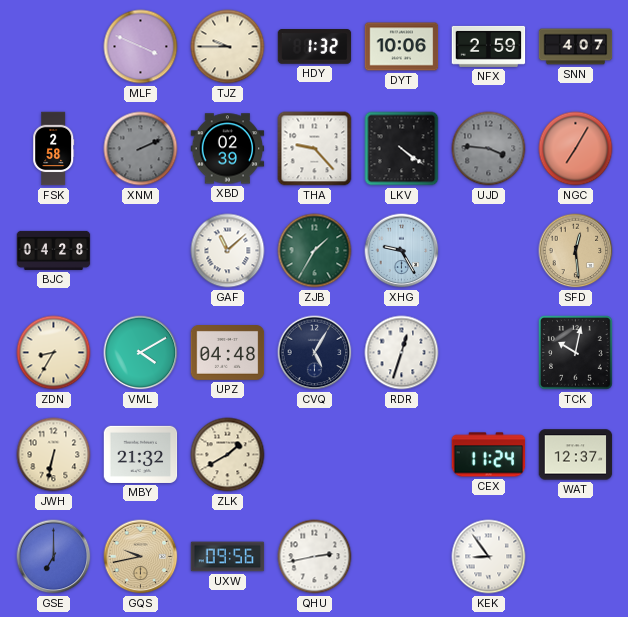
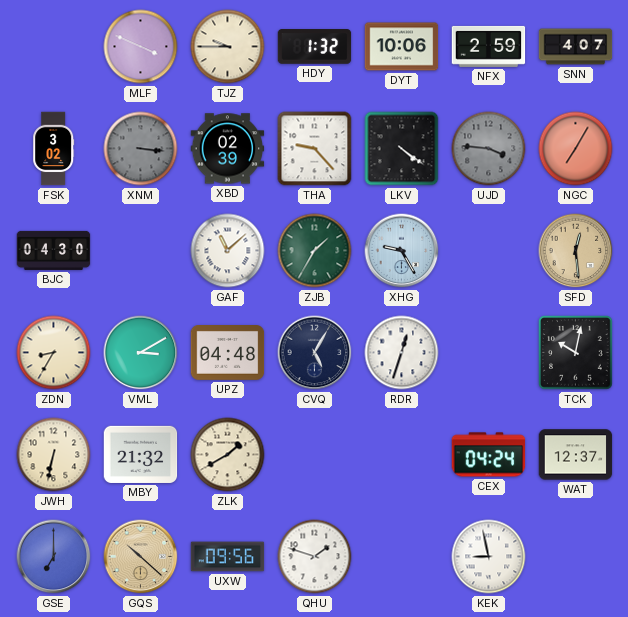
FSK: 2:58 -> 3:02 (54, 149)
XNM: 2:11 -> 3:16 (141, 149)
BJC: 04:28 -> 04:30 (54, 250)
VML: 4:10 -> 3:10 (141, 353)
CEX: 11:24 -> 04:24 (489, 455)
GQS: 9:43 -> 10:22 (141, 557)
QHU: 2:43 -> 1:48 (315, 557)
KEK: 8:54 -> 8:58 (489, 557)
